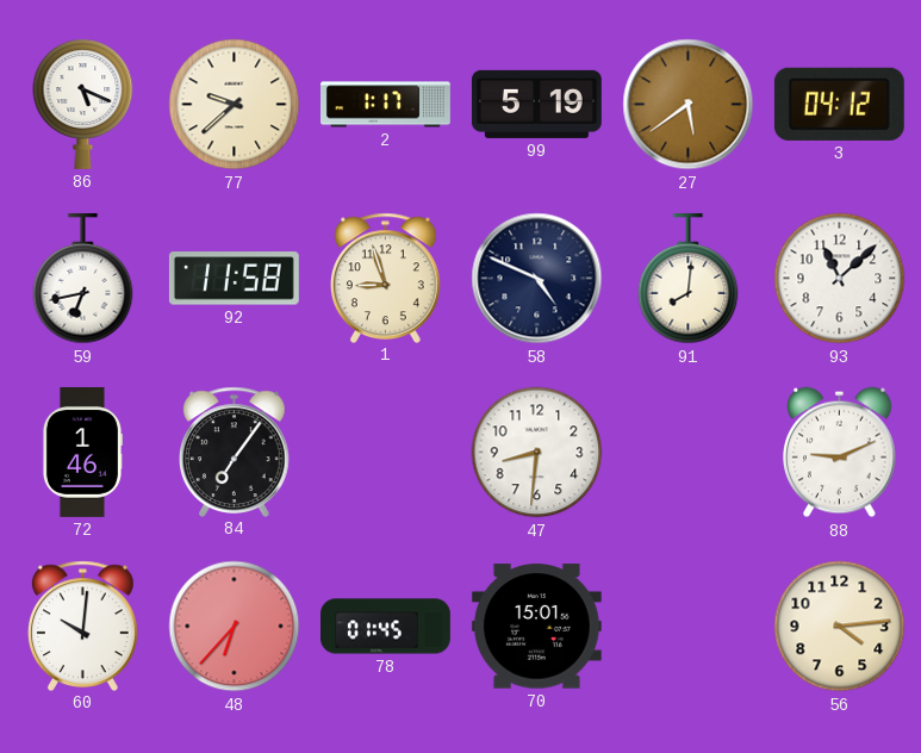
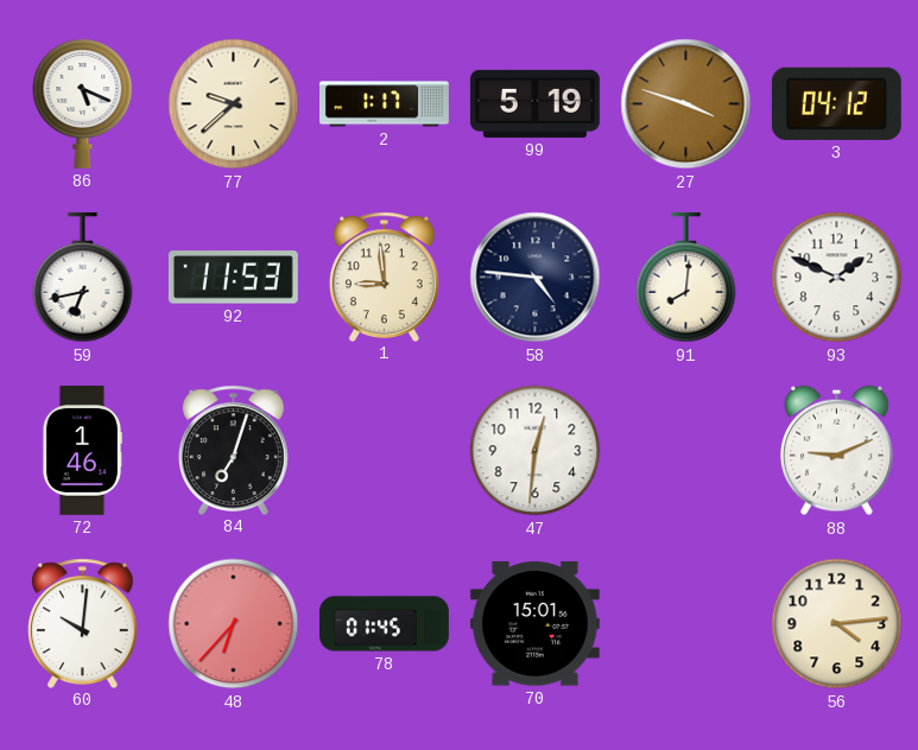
27: 5:39 -> 3:48 (686, 104)
92: 11:58 -> 11:53 (233, 278)
1: 8:57 -> 8:59 (385, 277)
58: 4:49 -> 4:46 (536, 278)
93: 11:08 -> 1:49 (837, 278)
84: 7:06 -> 7:03 (234, 450)
47: 8:31 -> 12:31 (536, 451)
